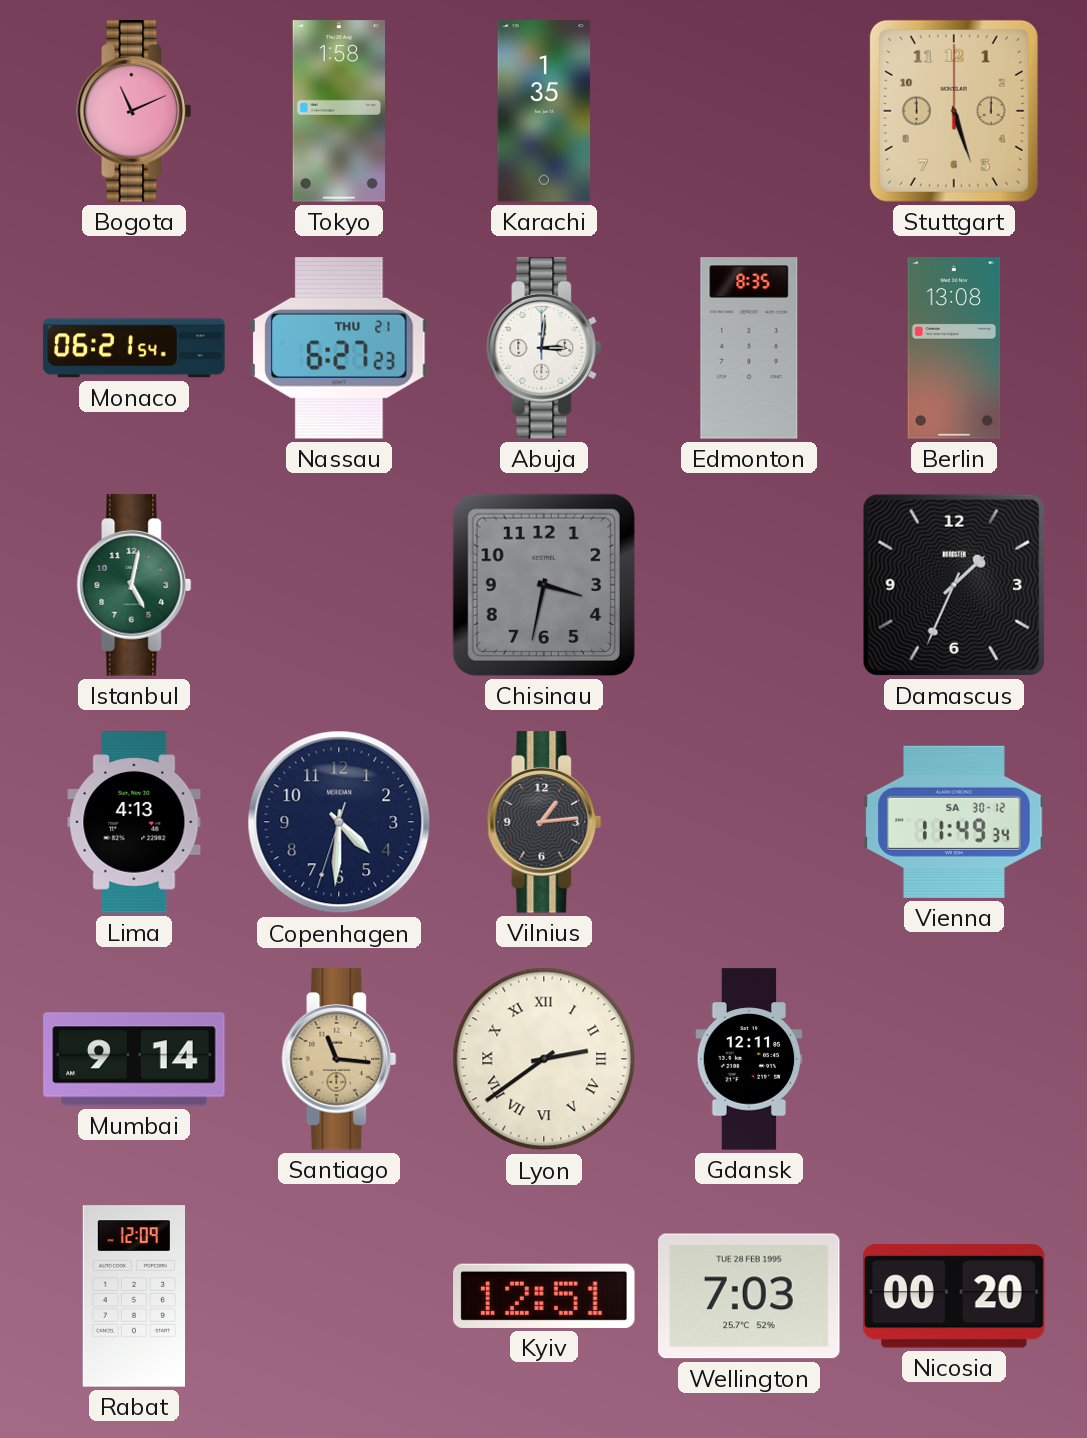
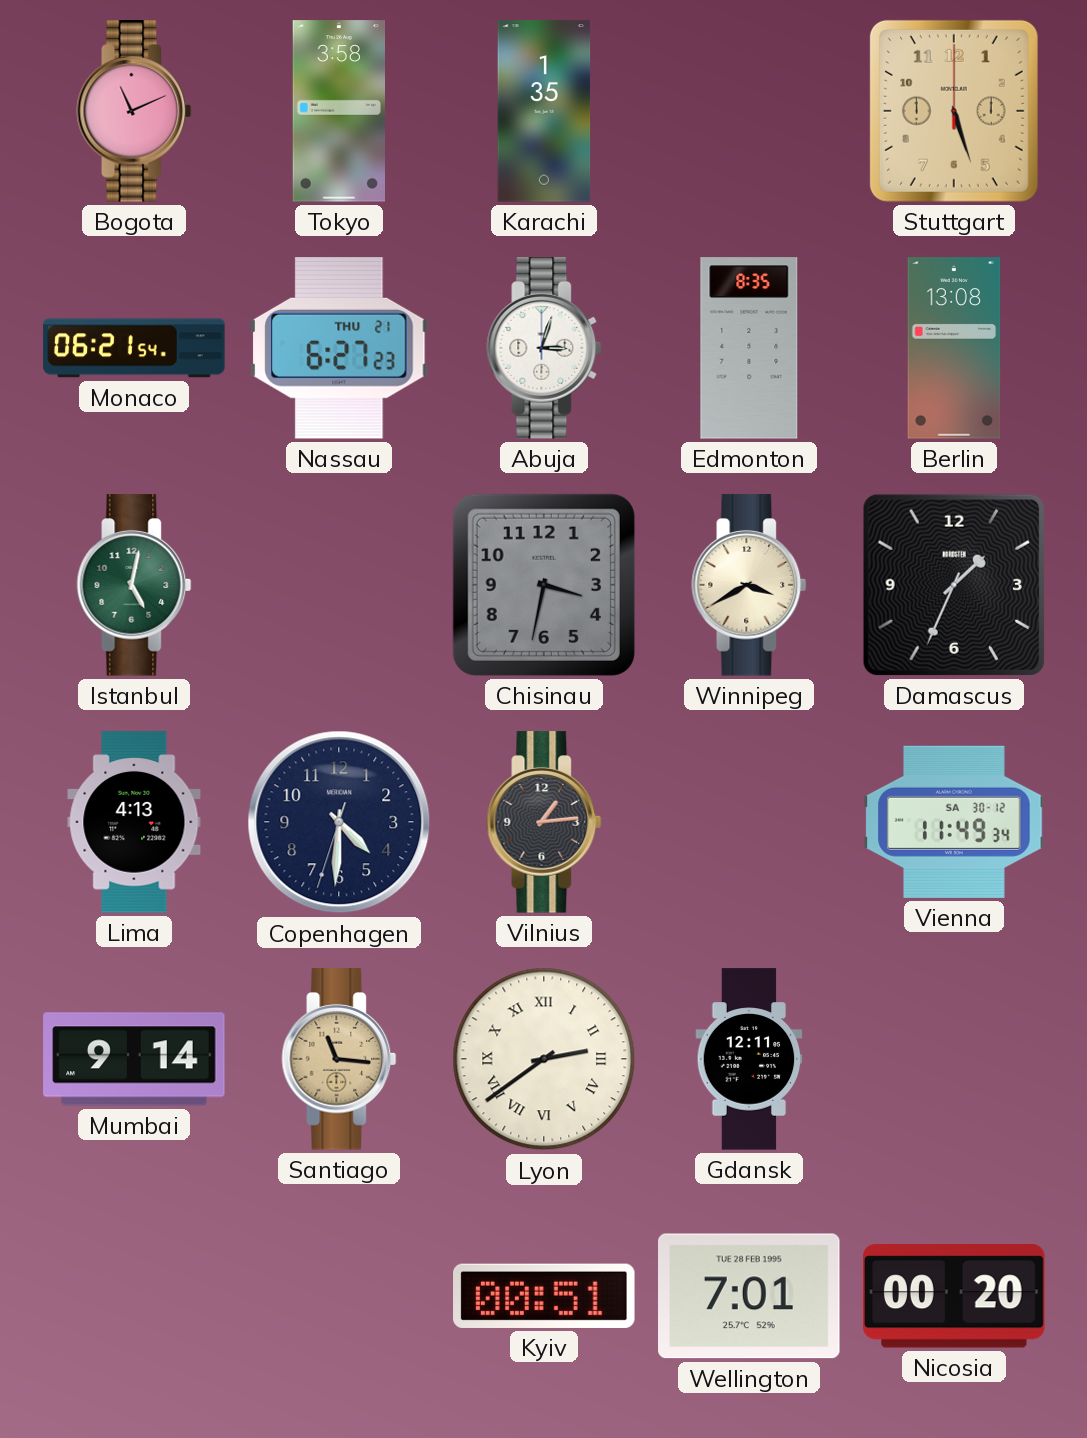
Tokyo: 1:58 -> 3:58 (338, 111)
Abuja: 3:01 -> 3:03 (544, 348)
Winnipeg: none -> 3:40 (749, 585)
Rabat: 12:09 -> none (133, 1296)
Kyiv: 12:51 -> 00:51 (544, 1296)
Wellington: 7:03 -> 7:01 (749, 1296)
